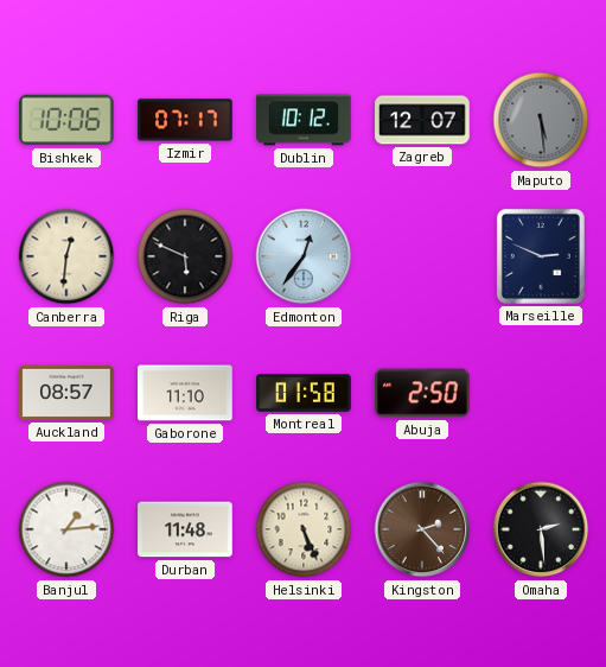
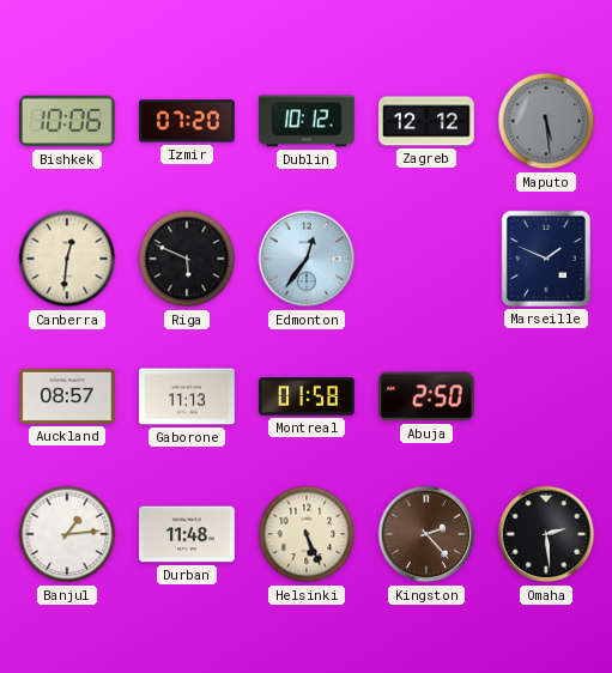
Izmir: 07:17 -> 07:20 (187, 121)
Zagreb: 12:07 -> 12:12 (426, 121)
Marseille: 2:49 -> 1:49 (546, 259)
Gaborone: 11:10 -> 11:13 (187, 396)
